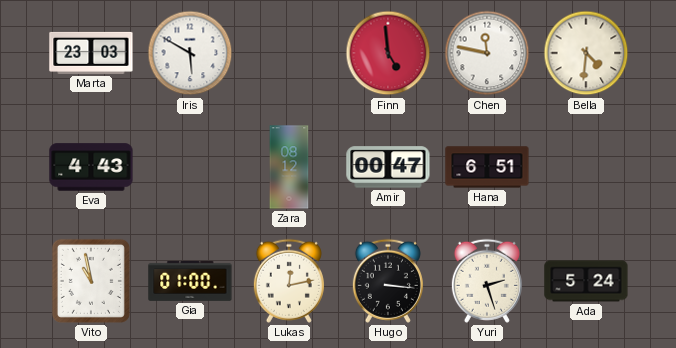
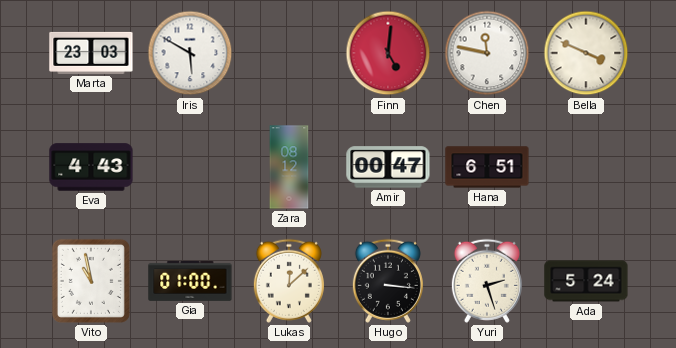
Finn: 4:59 -> 5:01 (388, 53)
Bella: 4:31 -> 3:49 (586, 53)
Lukas: 12:13 -> 12:08 (289, 281)
